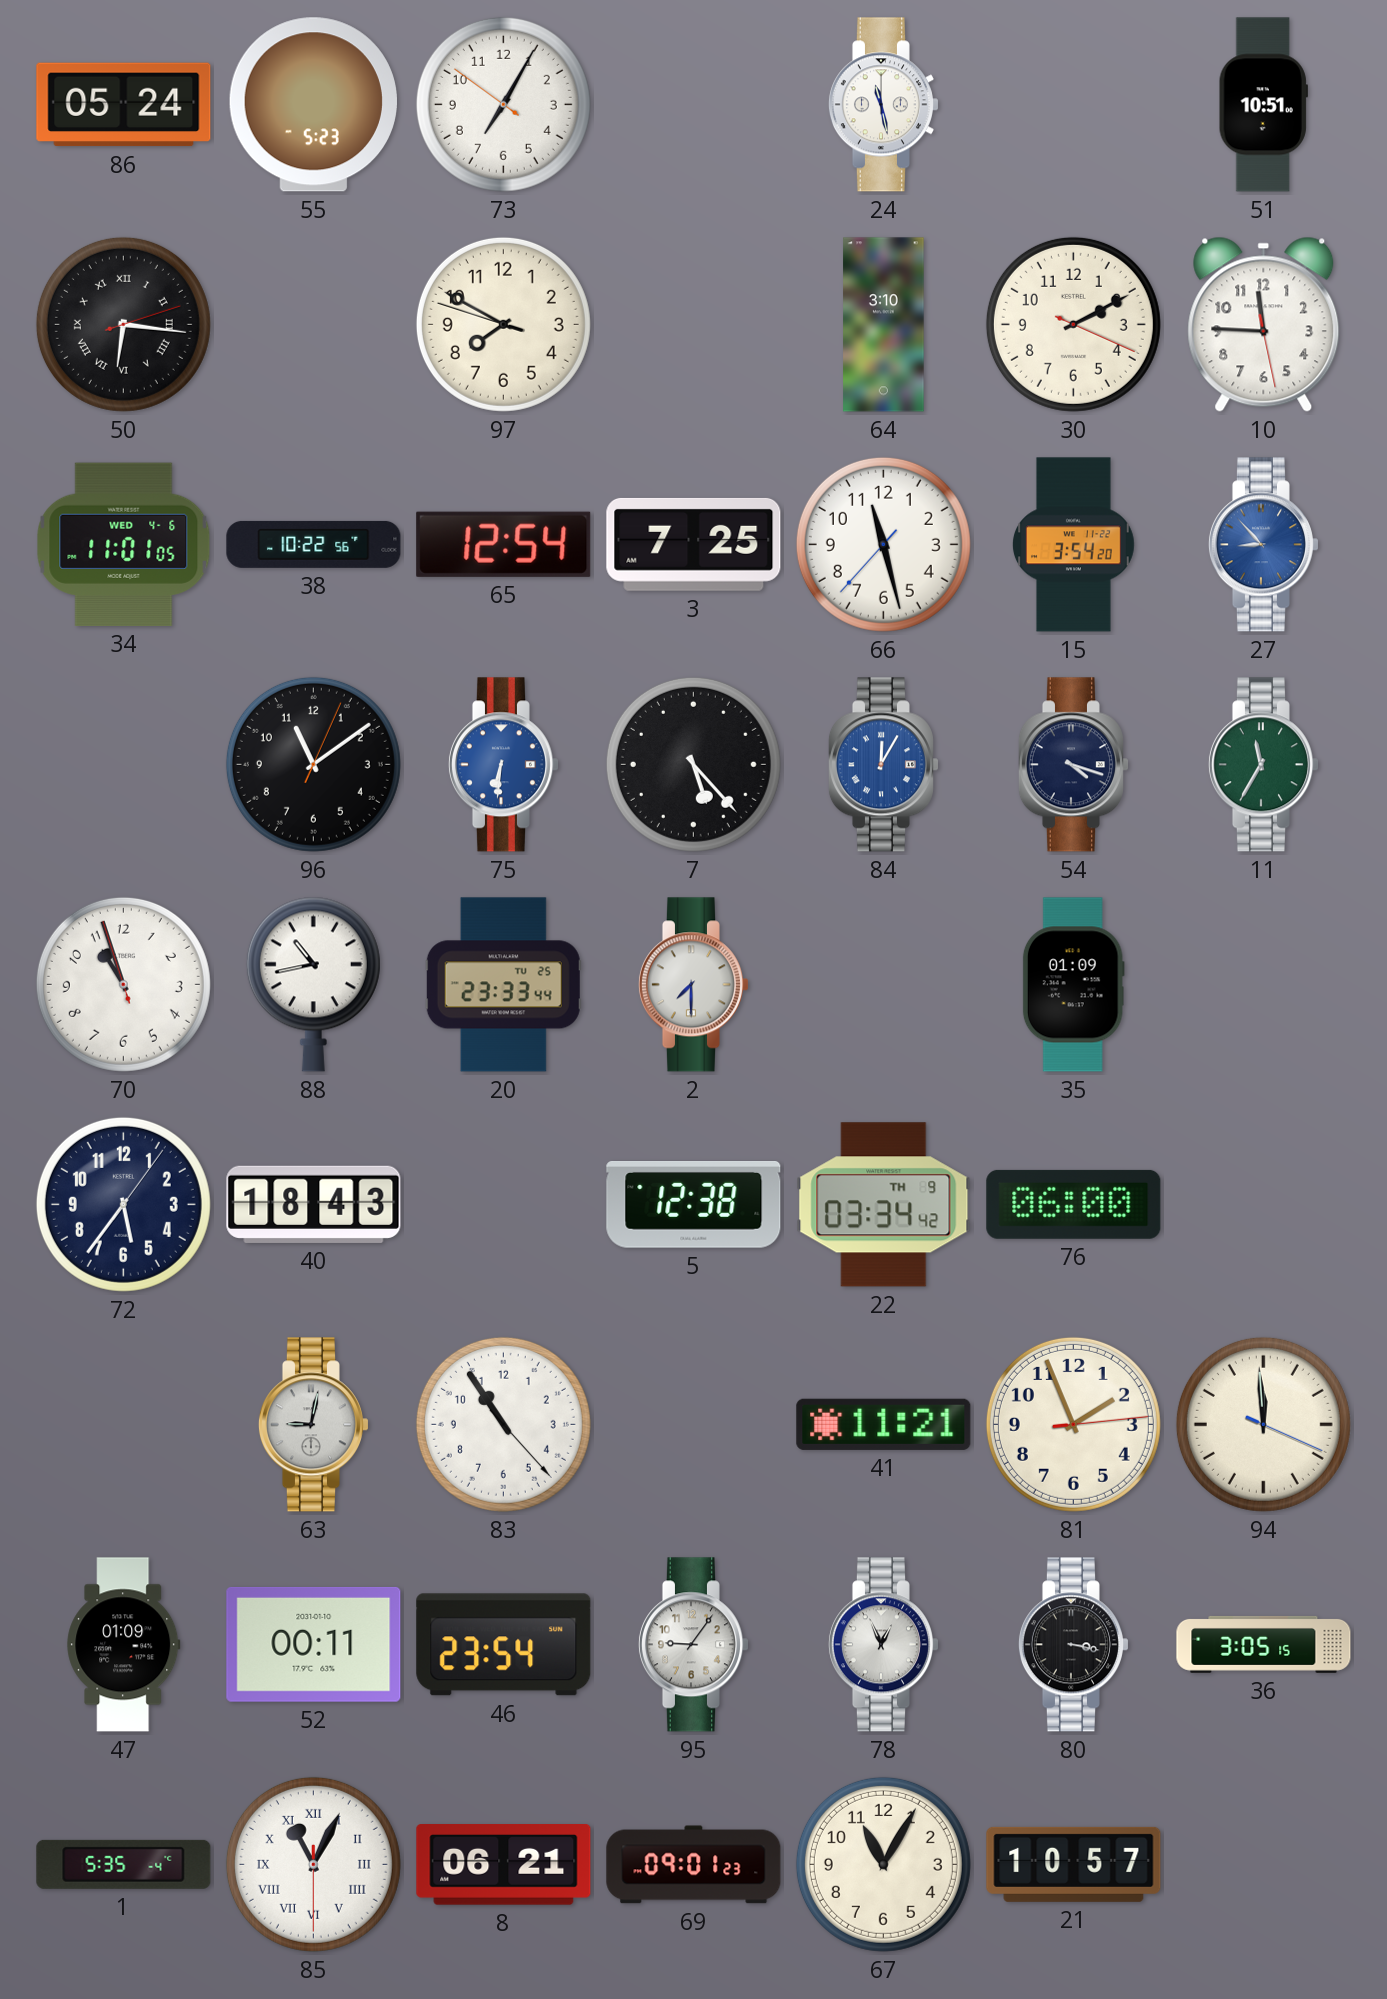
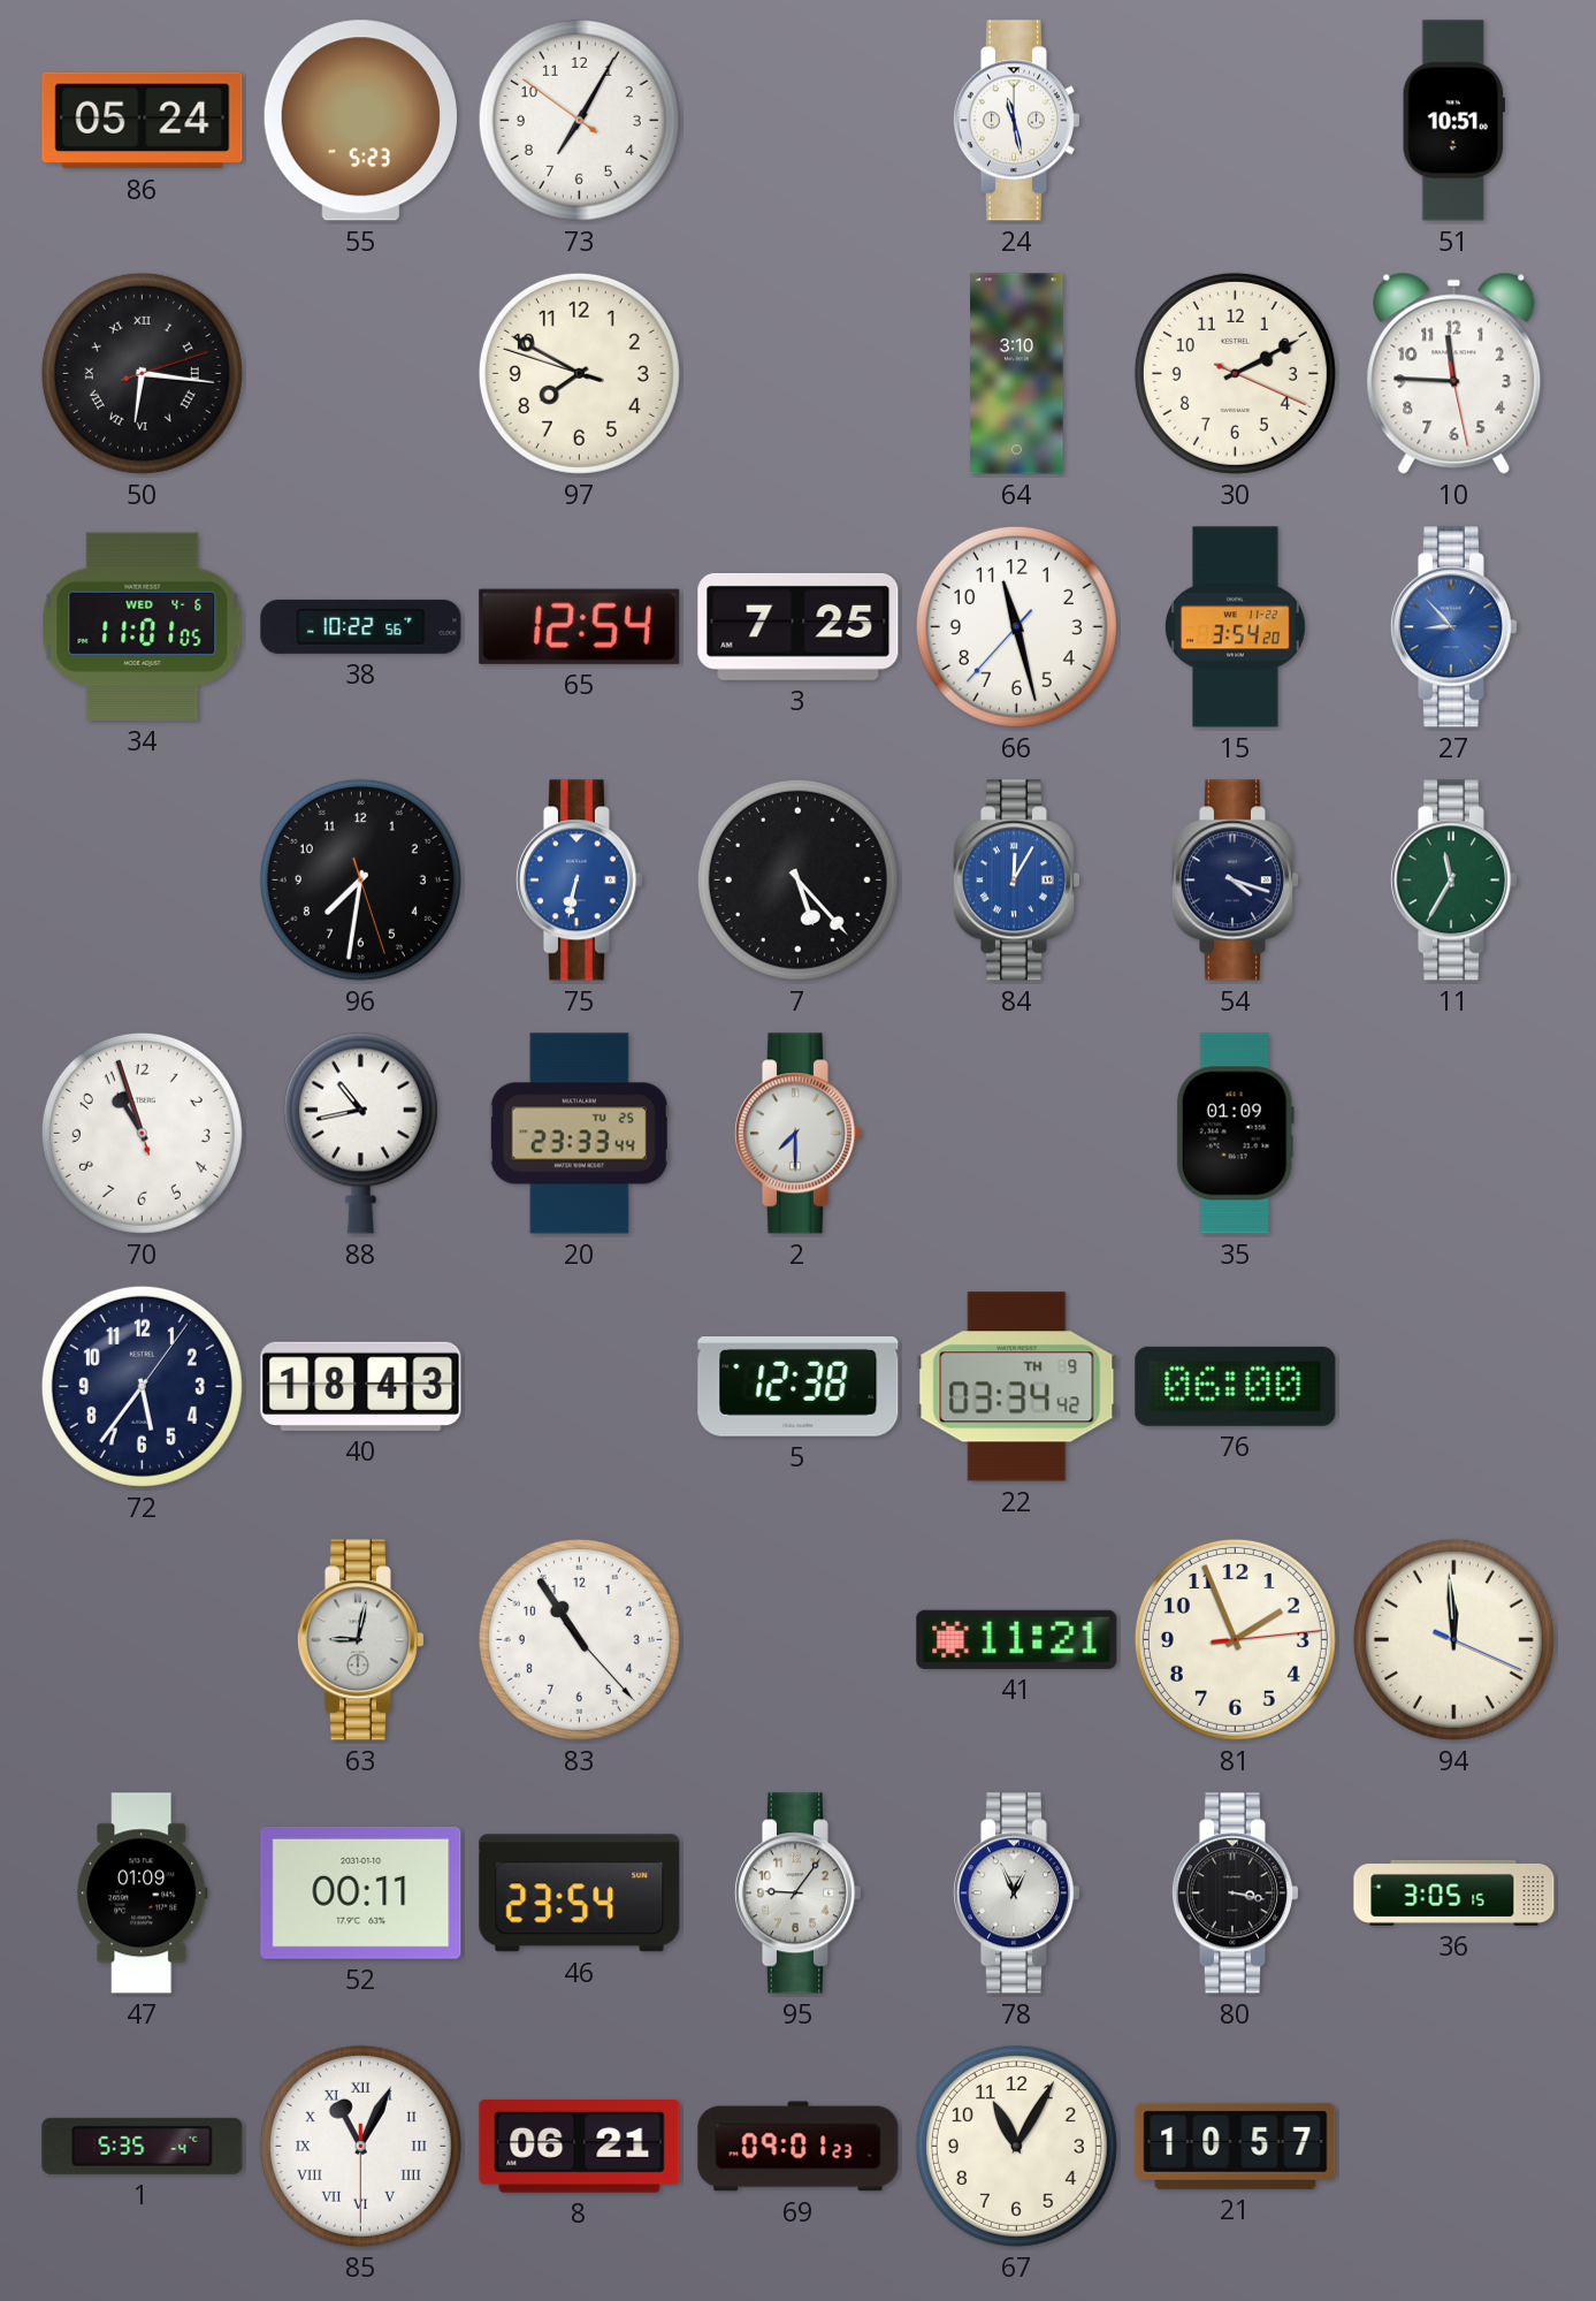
96: 11:09 -> 7:31 (360, 879)
75: 6:31 -> 6:32 (579, 881)
